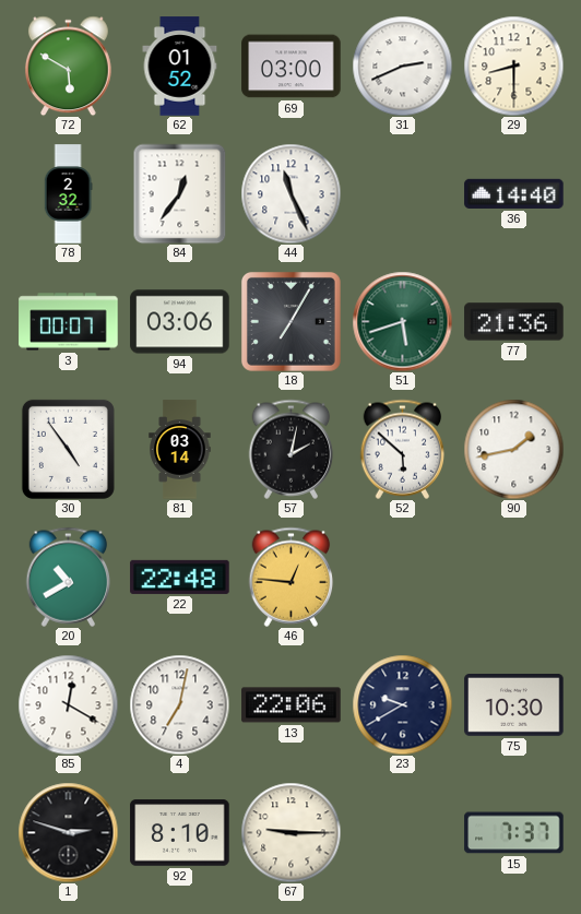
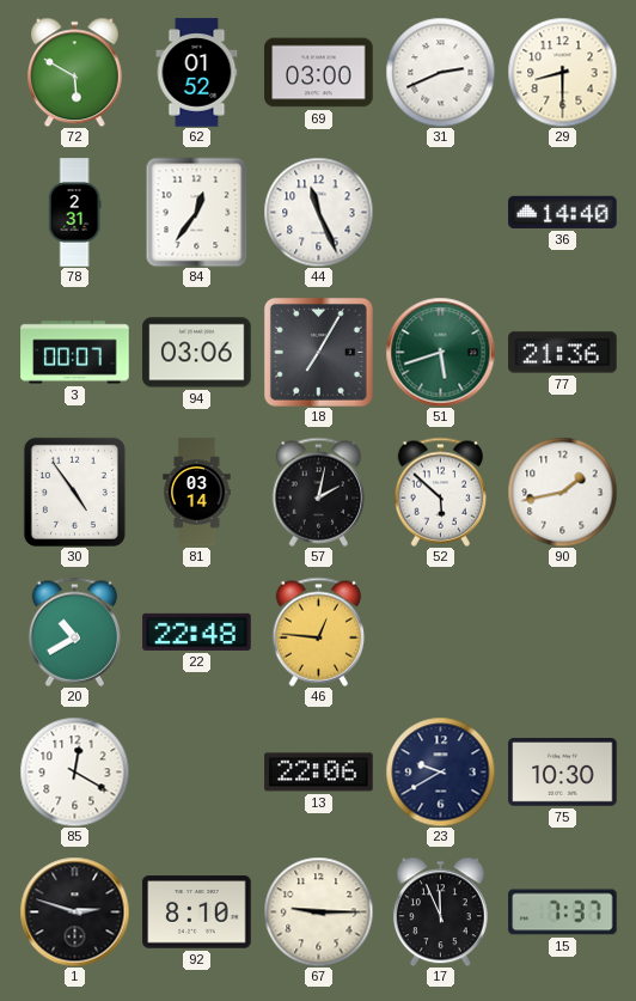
78: 2:32 -> 2:31 (74, 213)
4: 7:02 -> none (179, 704)
17: none -> 11:56 (441, 911)
